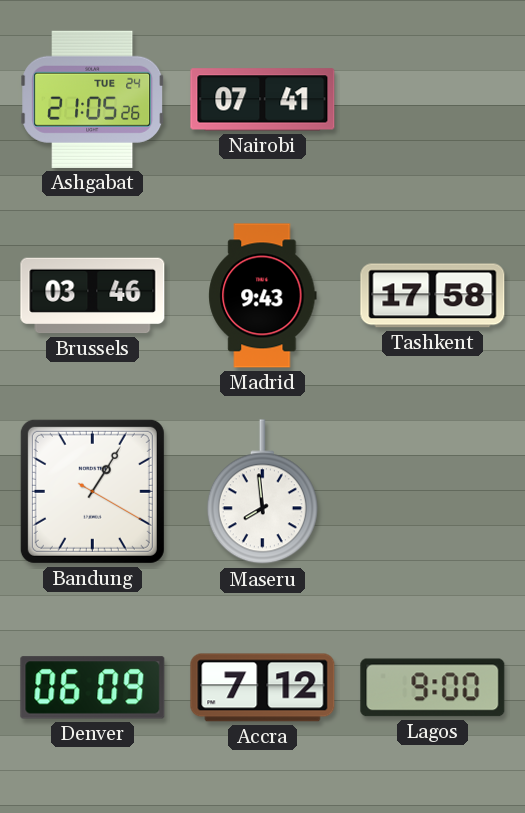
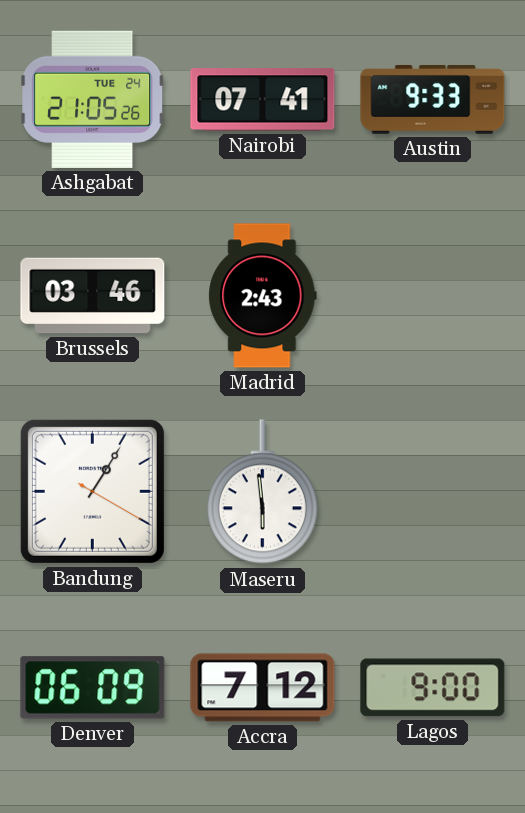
Austin: none -> 9:33 (433, 99)
Madrid: 9:43 -> 2:43 (263, 296)
Tashkent: 17:58 -> none (433, 296)
Maseru: 7:59 -> 5:59 (262, 492)
